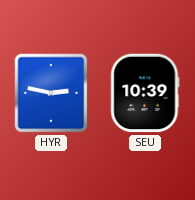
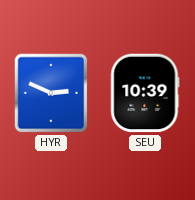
HYR: 2:47 -> 2:49 (51, 93)
